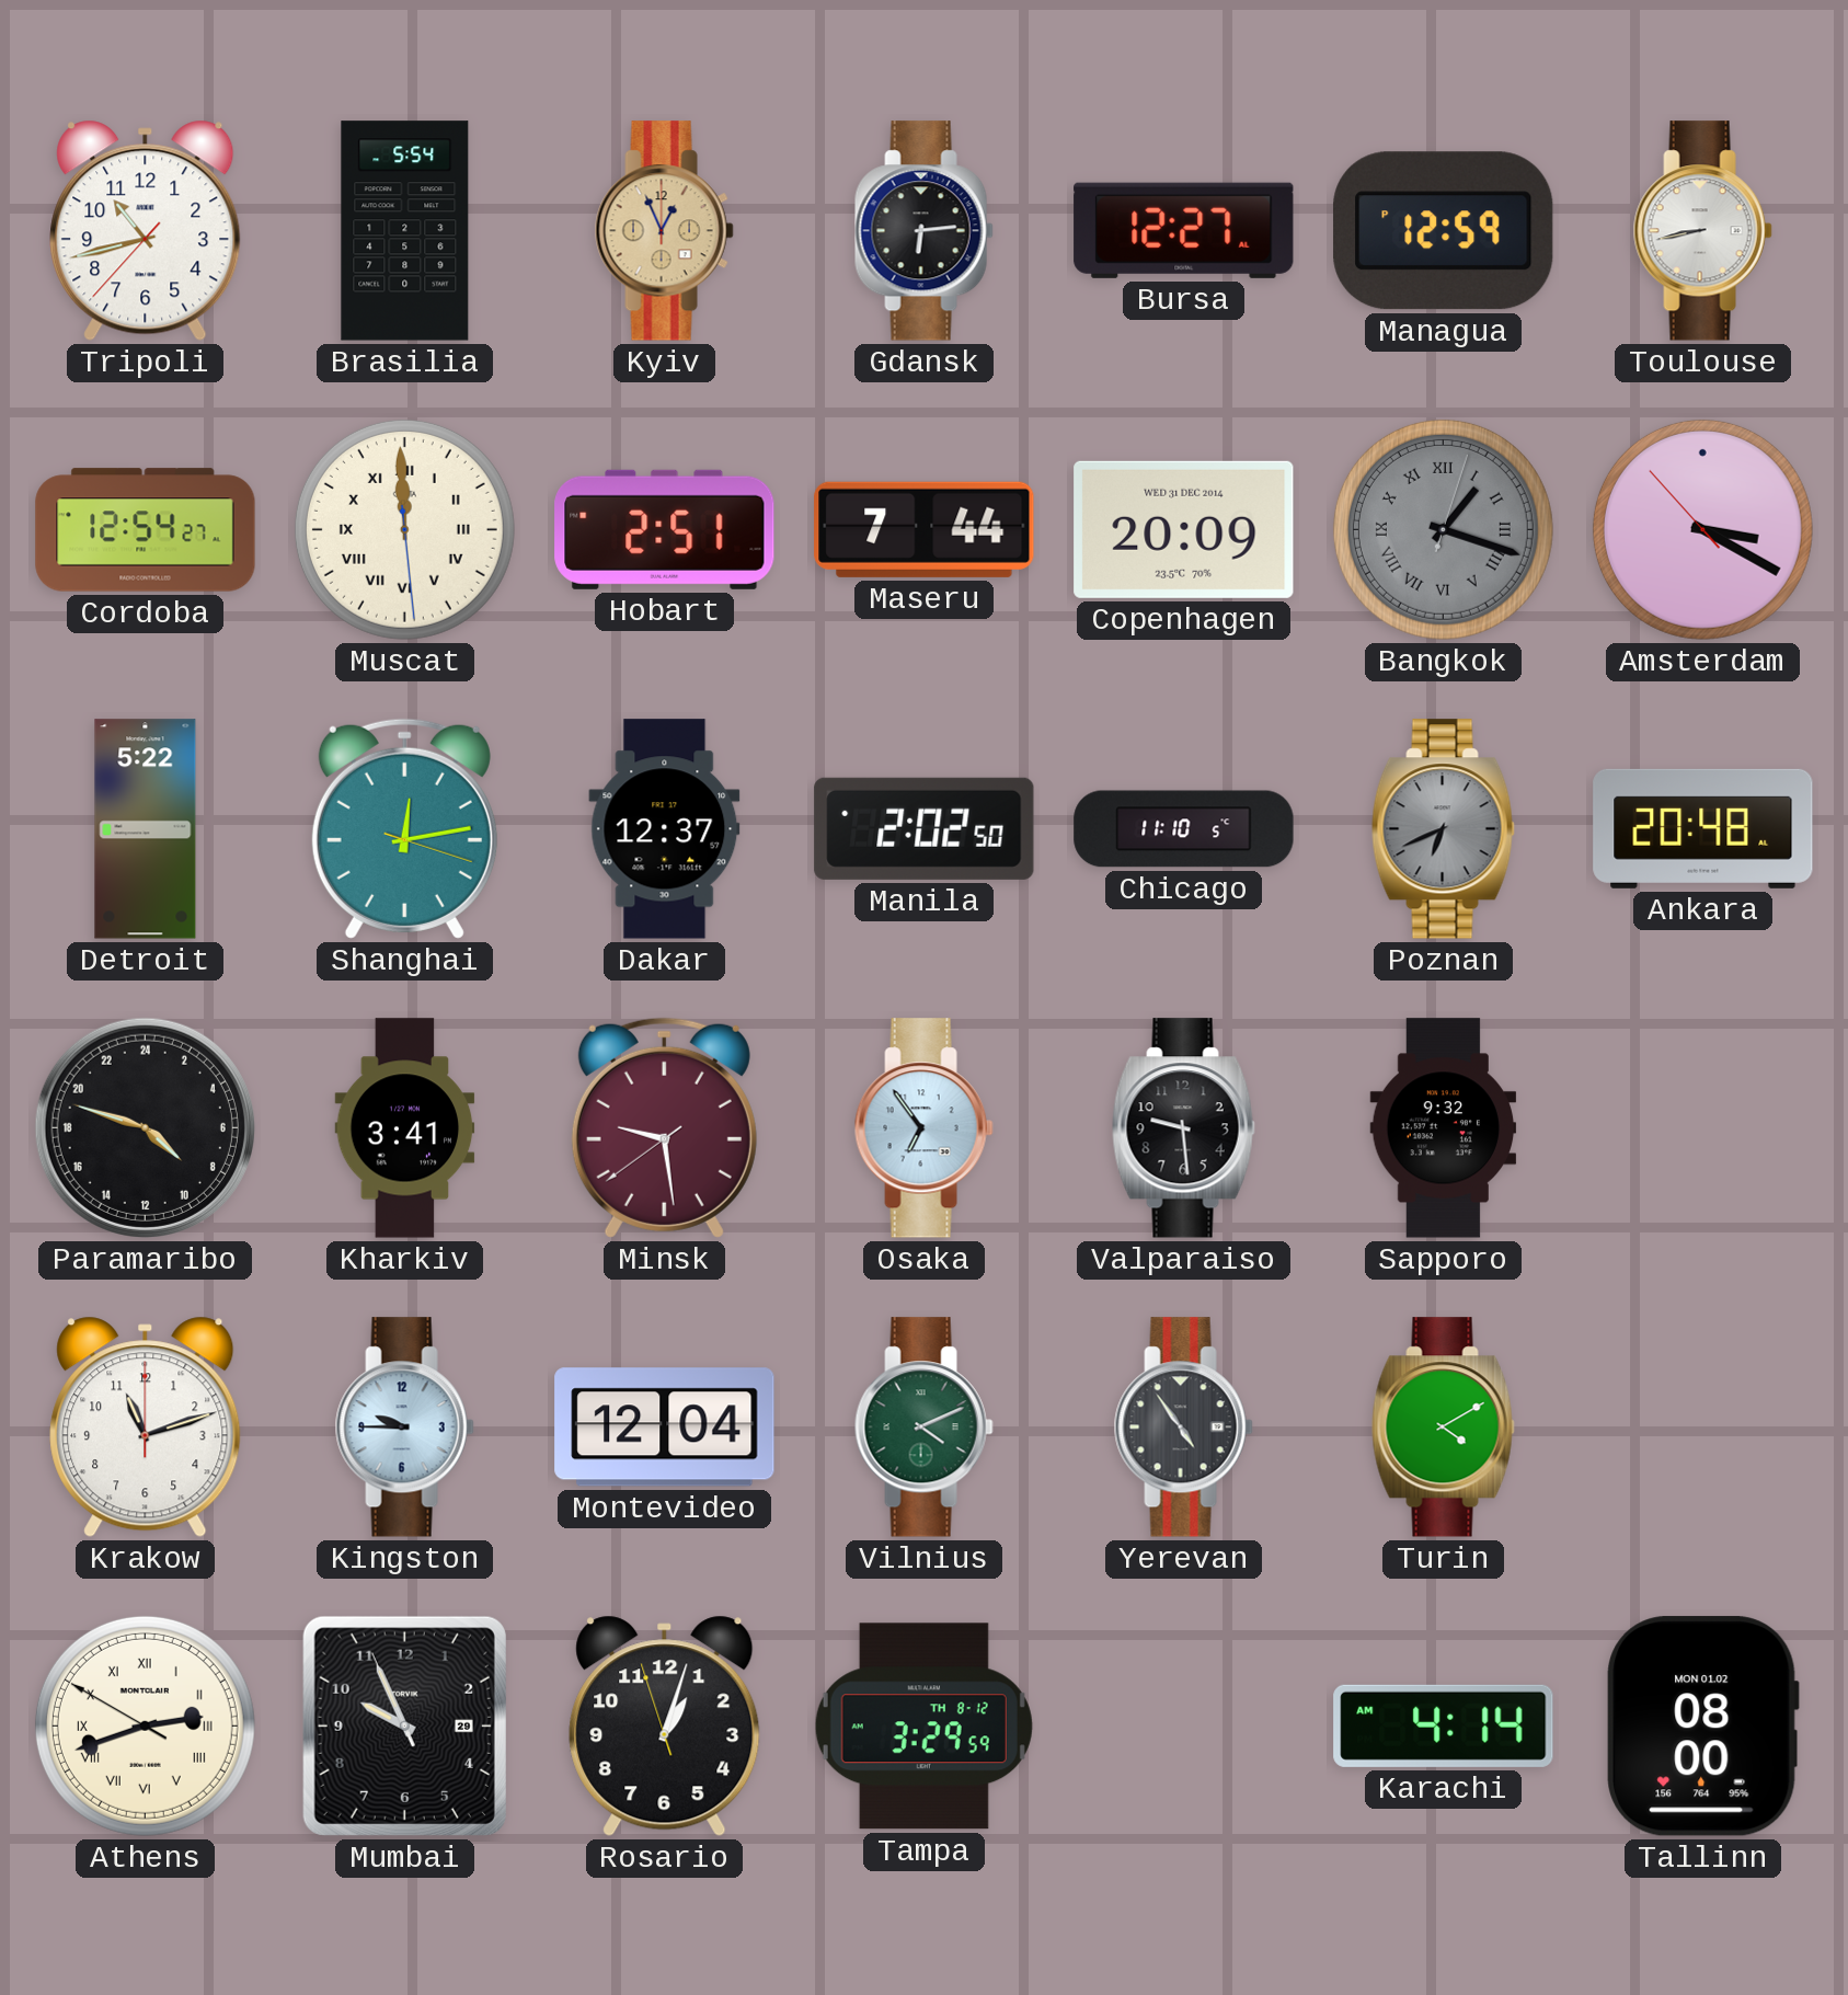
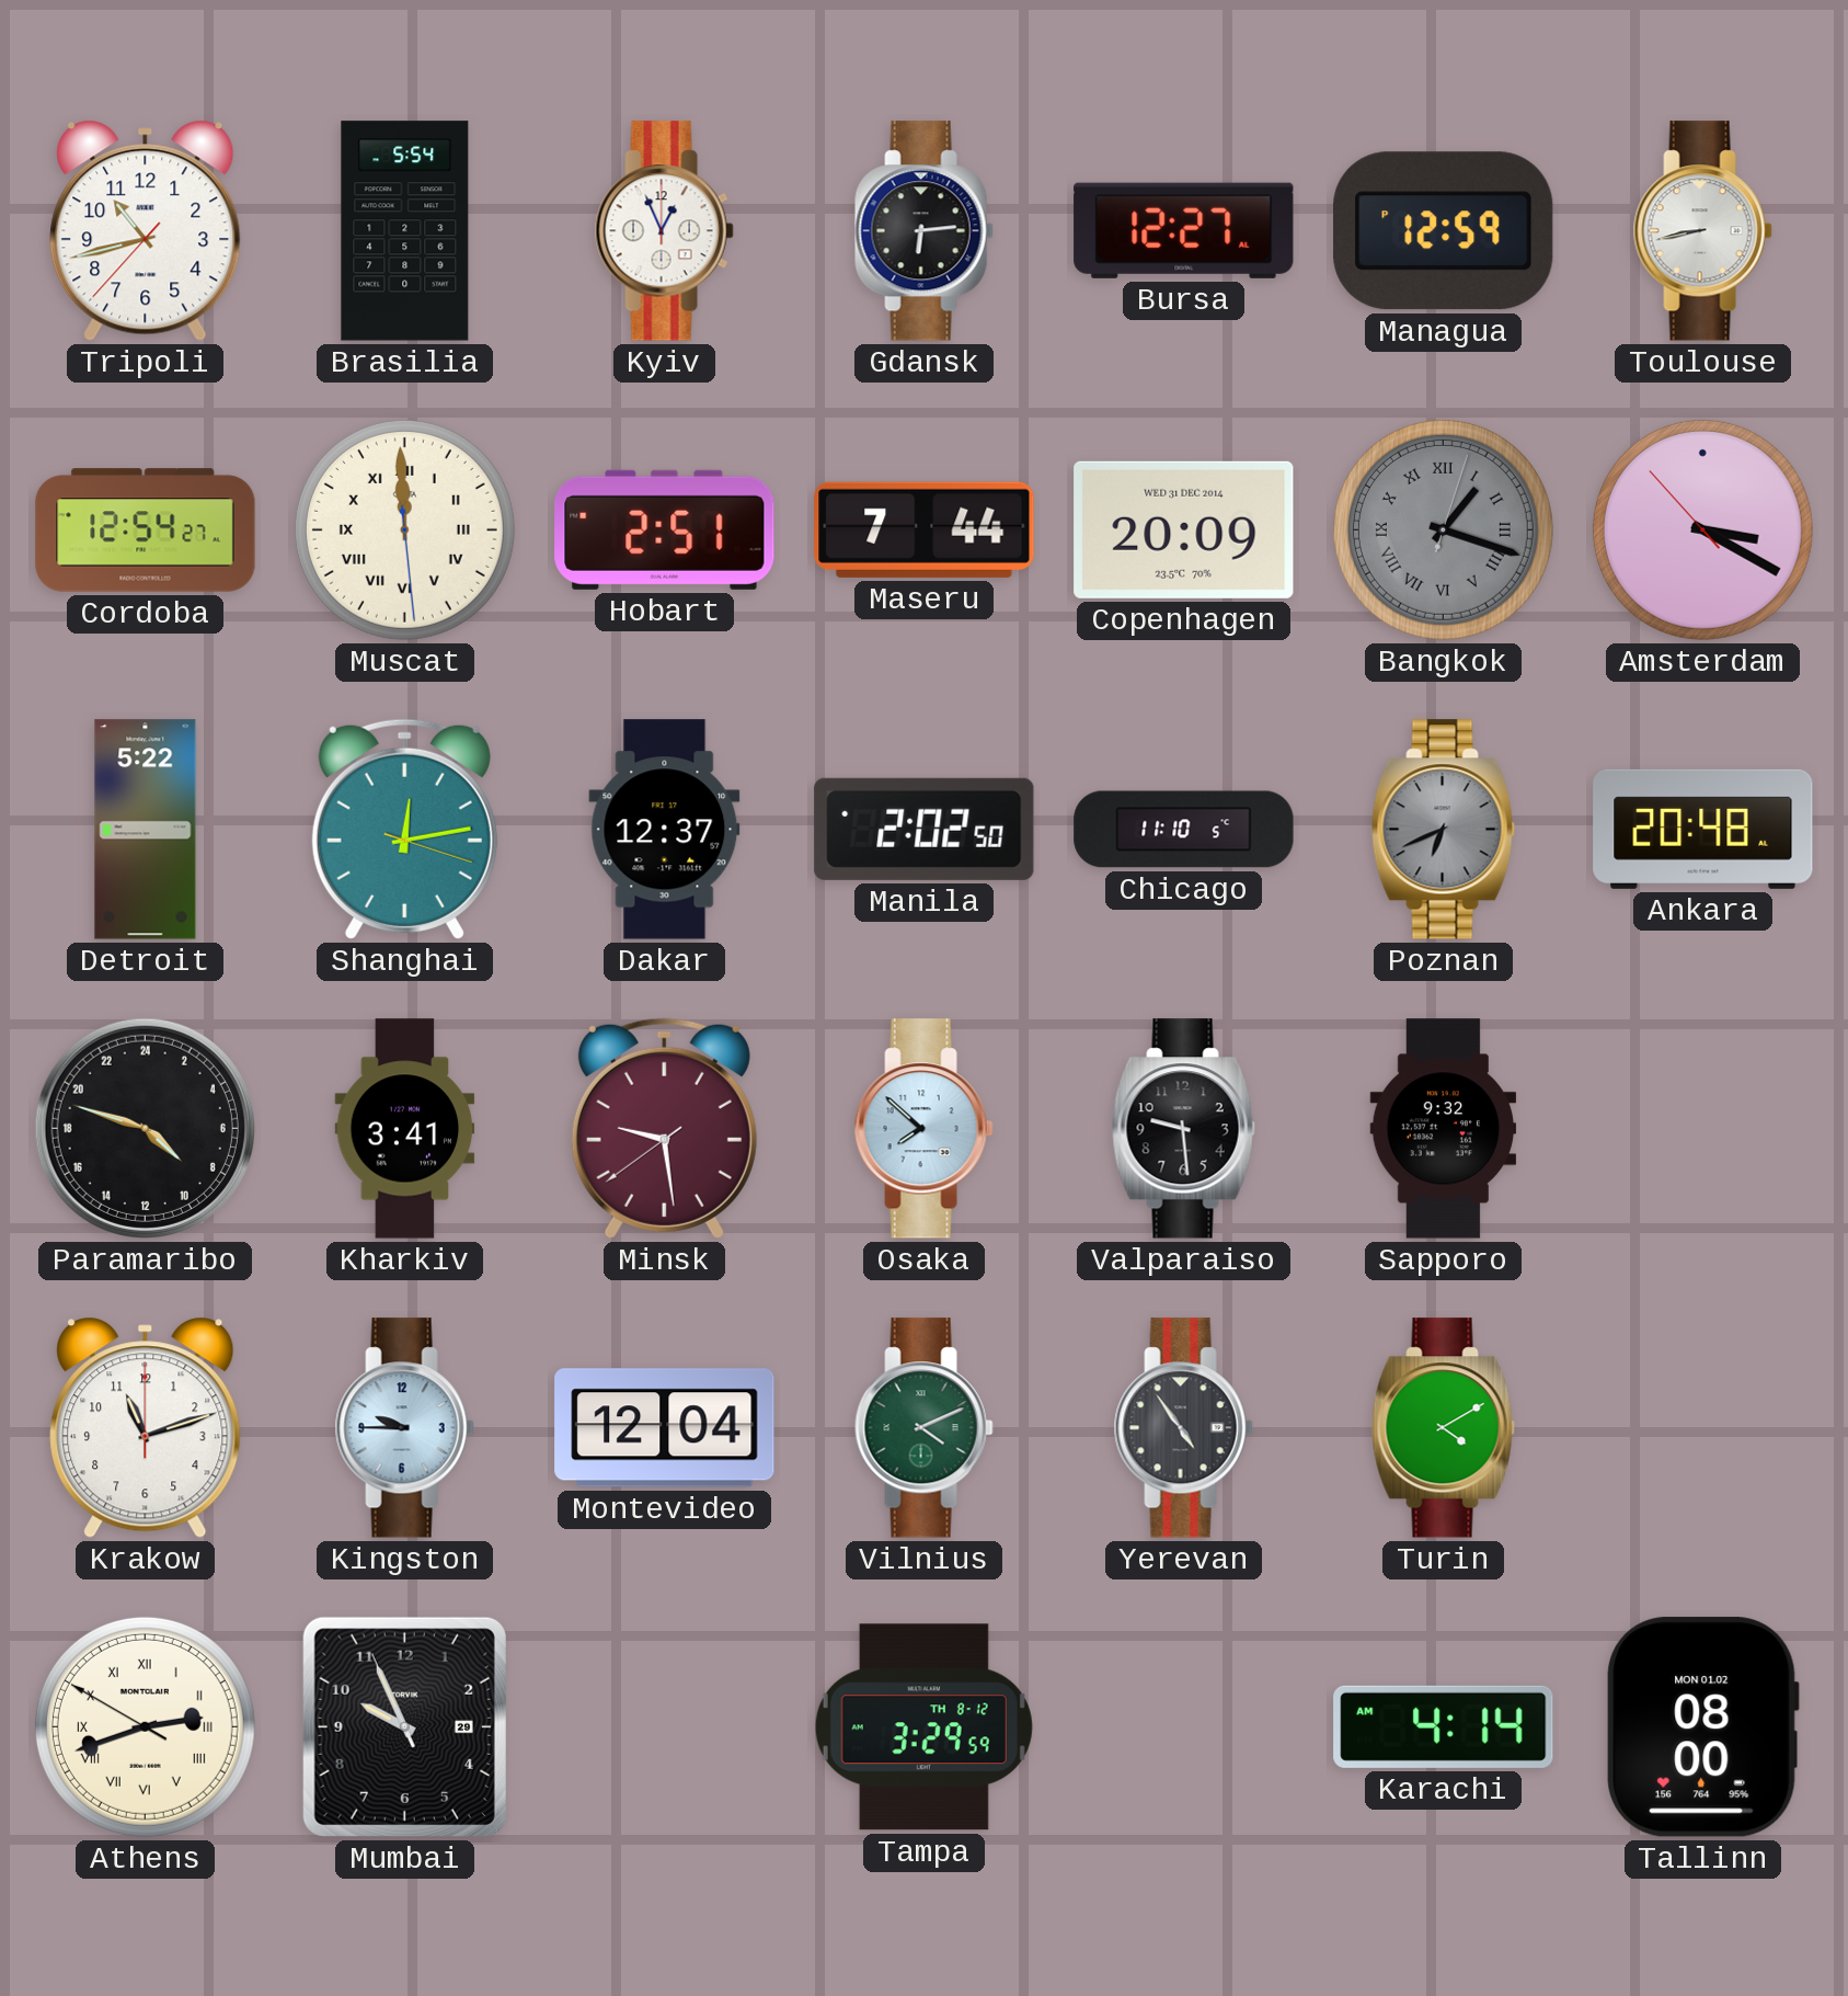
Kyiv dial: champagne -> white (664, 231)
Osaka: 6:54 -> 7:52 (923, 1129)
Rosario: 1:02 -> none (665, 1725)
